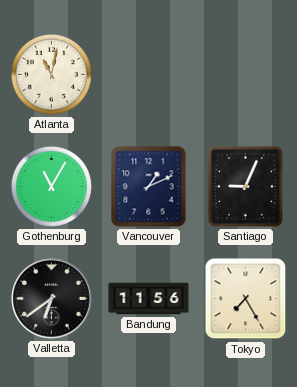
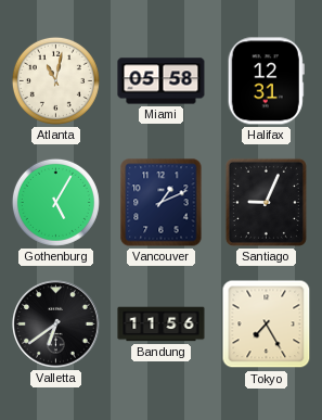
Miami: none -> 05:58 (162, 81)
Halifax: none -> 12:31 (266, 81)
Gothenburg: 11:05 -> 5:05 (55, 202)
